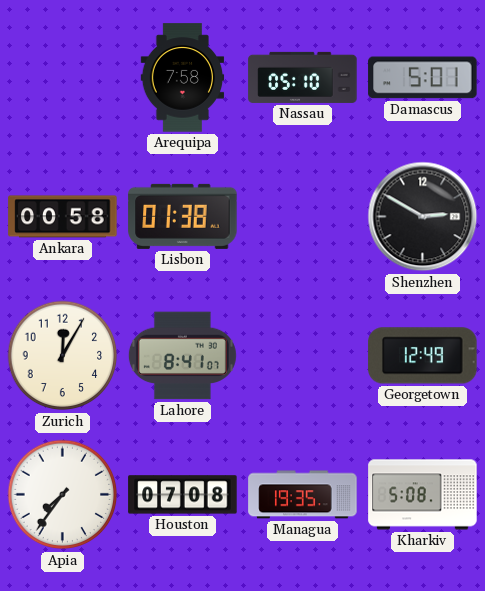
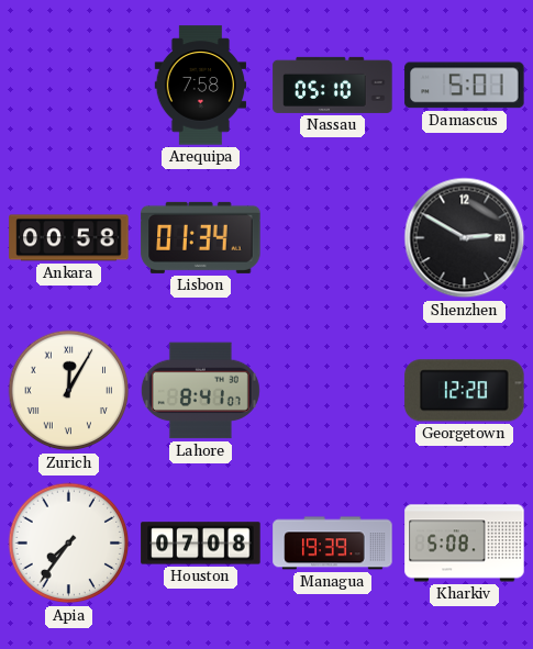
Lisbon: 01:38 -> 01:34 (201, 237)
Zurich numerals: Arabic -> Roman (69, 391)
Georgetown: 12:49 -> 12:20 (465, 391)
Managua: 19:35 -> 19:39 (333, 544)
